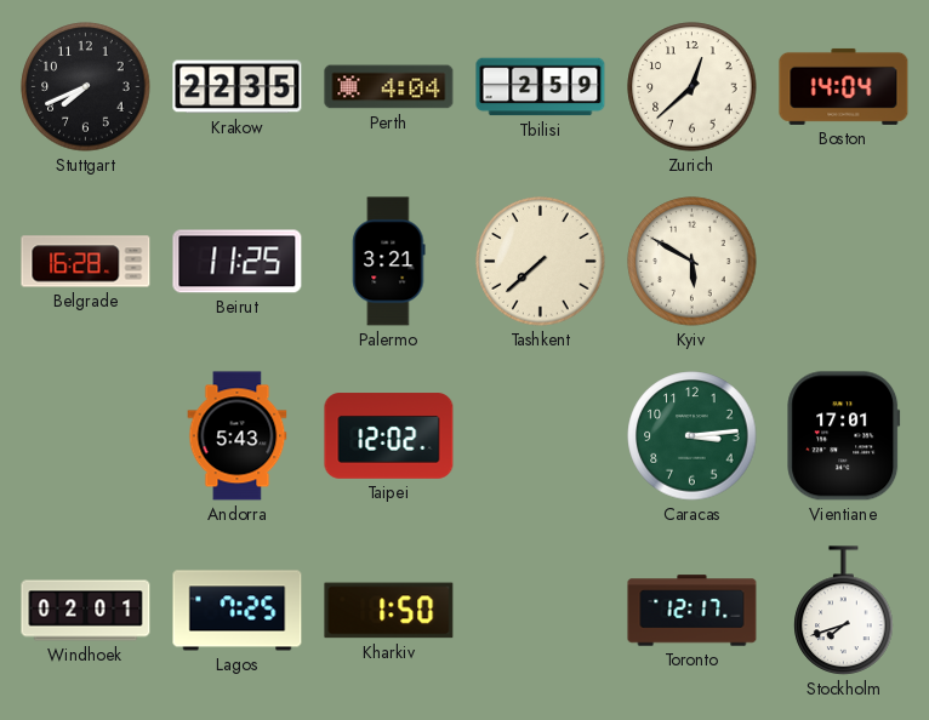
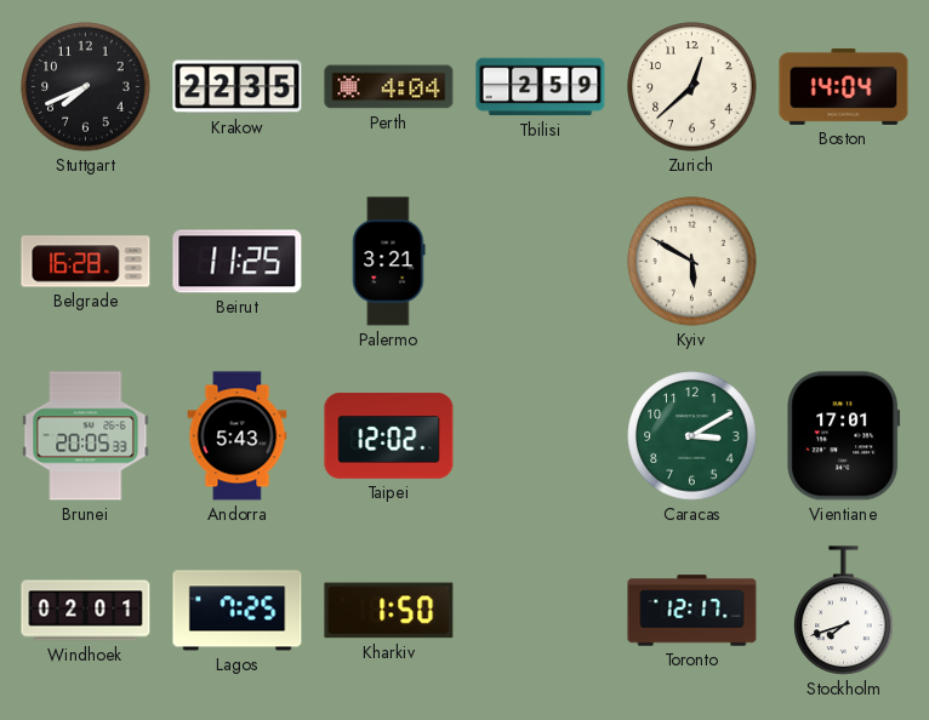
Tashkent: 7:38 -> none (541, 262)
Brunei: none -> 20:05 (86, 436)
Caracas: 3:14 -> 3:10 (693, 436)
